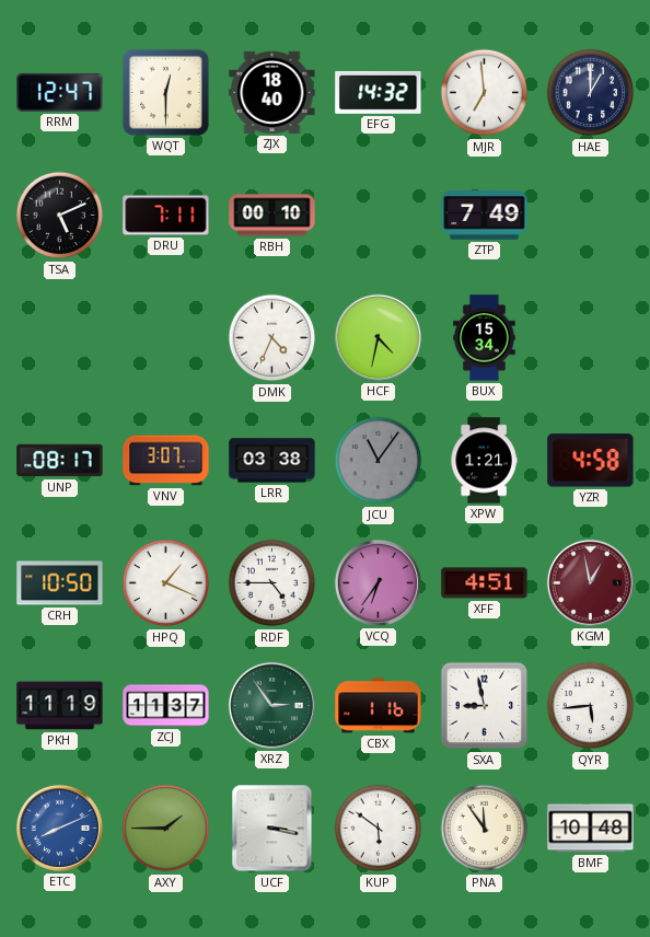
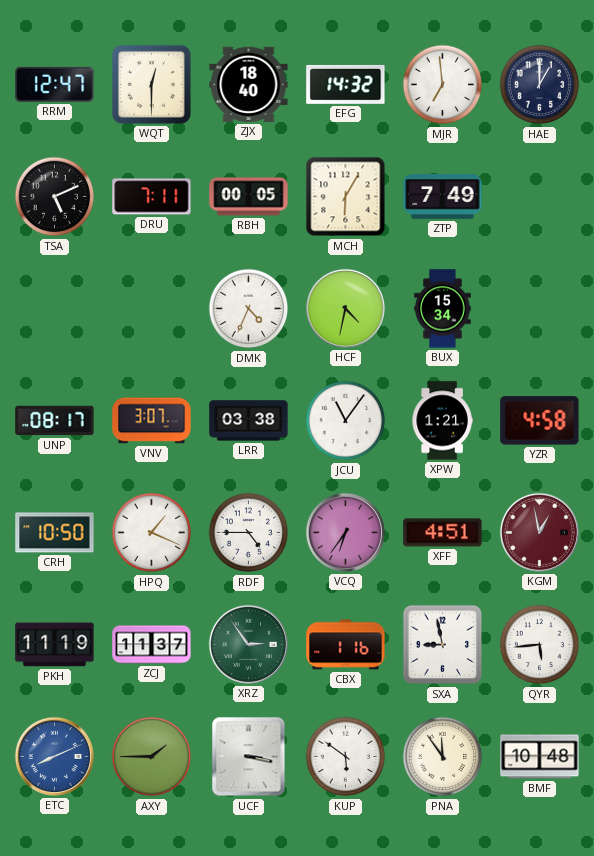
RBH: 00:10 -> 00:05 (249, 197)
MCH: none -> 6:05 (346, 197)
JCU dial: grey -> white (346, 421)
